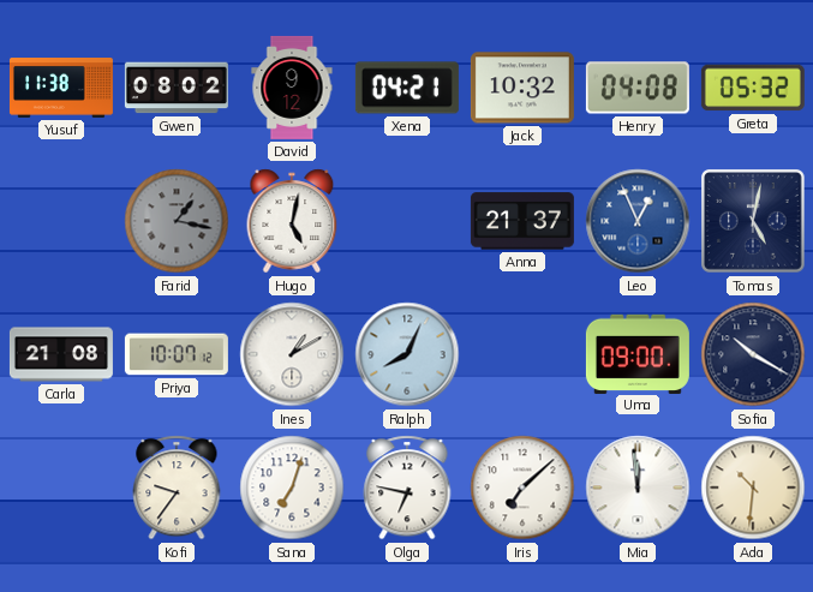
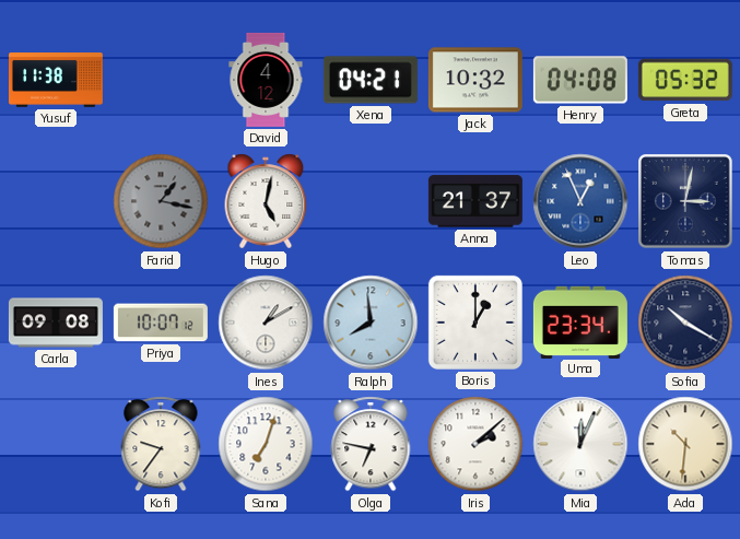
Gwen: 08:02 -> none (177, 88)
David: 9:12 -> 4:12 (266, 80)
Tomas: 5:02 -> 3:02 (686, 202)
Carla: 21:08 -> 09:08 (56, 323)
Ralph: 8:04 -> 7:59 (371, 323)
Boris: none -> 1:00 (475, 323)
Uma: 09:00 -> 23:34 (580, 321)
Iris: 7:08 -> 2:08 (475, 444)
Mia: 11:59 -> 12:04 (580, 444)
